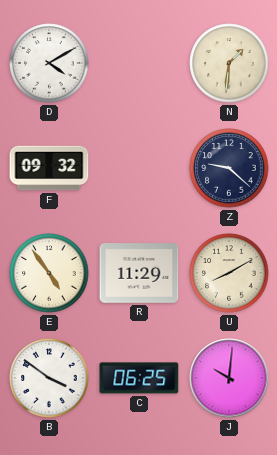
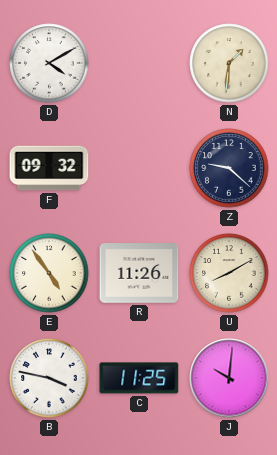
R: 11:29 -> 11:26 (139, 273)
B: 3:51 -> 3:47 (49, 378)
C: 06:25 -> 11:25 (139, 378)
